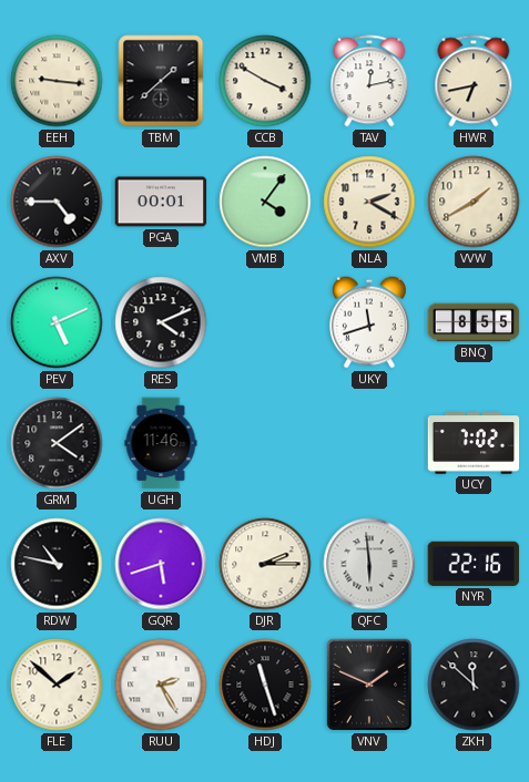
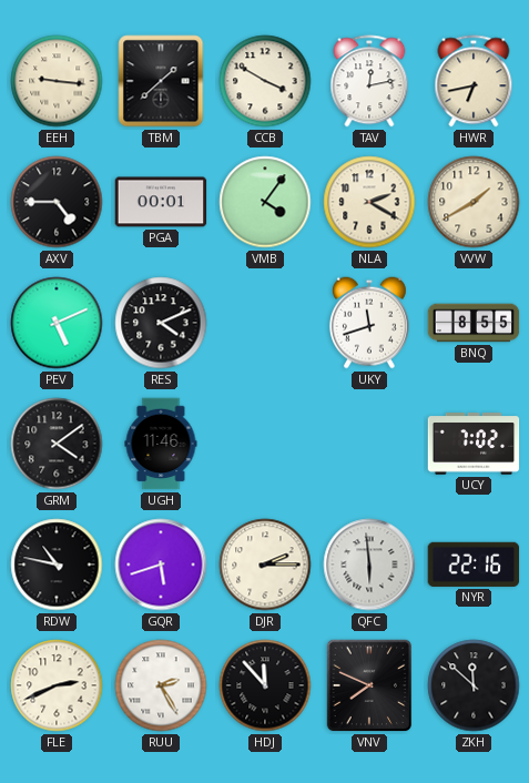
FLE: 1:52 -> 2:41 (57, 685)
HDJ: 11:27 -> 11:53 (265, 685)
VNV: 1:49 -> 7:49 (369, 685)
